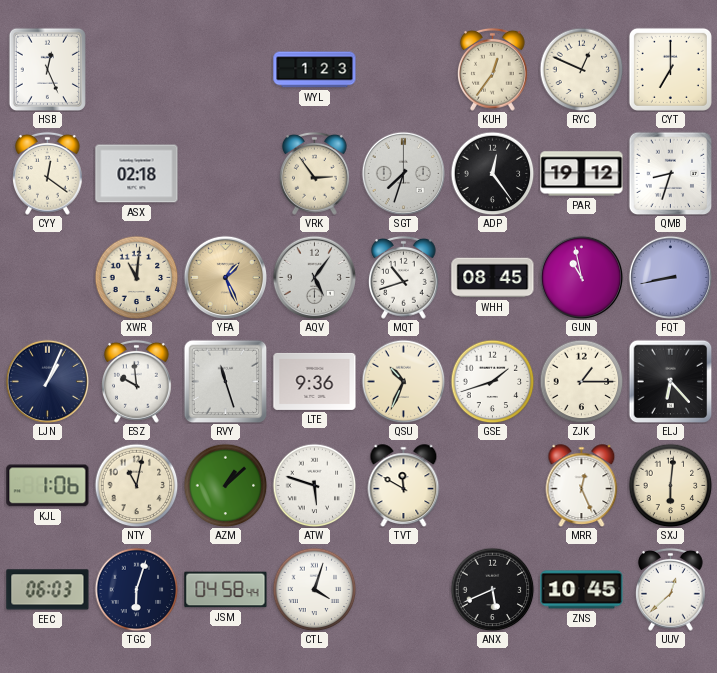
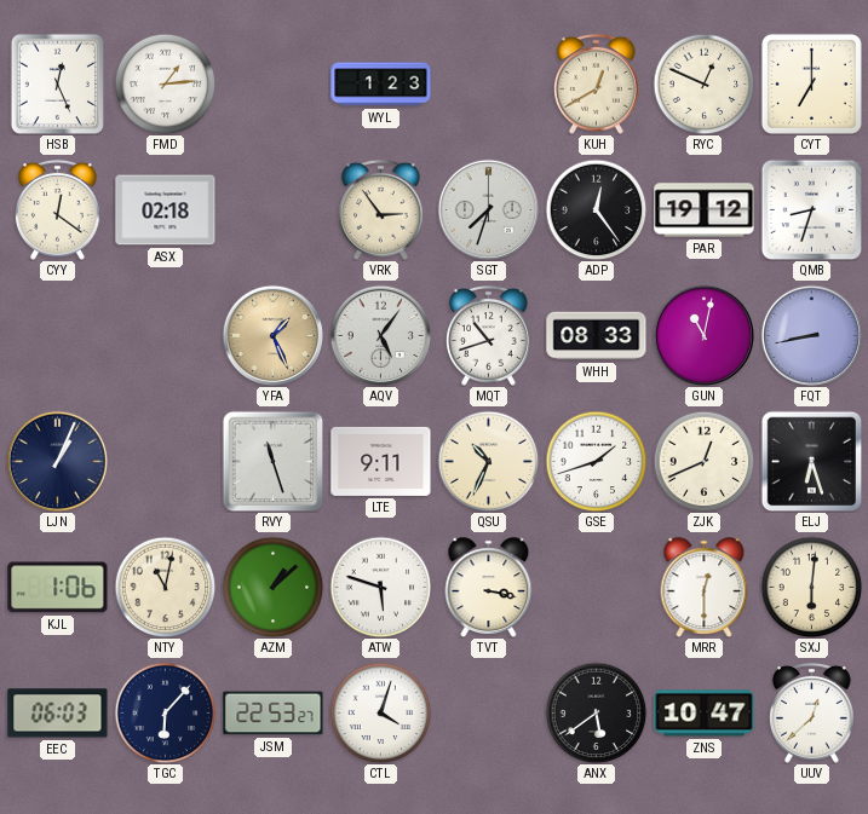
FMD: none -> 1:14 (165, 83)
KUH: 12:36 -> 12:40 (597, 83)
XWR: 11:01 -> none (136, 277)
WHH: 08:45 -> 08:33 (597, 336)
GUN: 10:58 -> 11:02 (703, 335)
ESZ: 9:59 -> none (137, 381)
LTE: 9:36 -> 9:11 (381, 461)
ZJK: 1:15 -> 12:41 (703, 461)
ELJ: 6:23 -> 6:27 (811, 461)
TVT: 11:50 -> 3:17 (489, 587)
MRR: 12:26 -> 12:30 (705, 587)
TGC: 6:03 -> 6:07 (165, 712)
JSM: 04:58 -> 22:53 (274, 714)
ANX: 5:41 -> 5:39 (596, 712)
ZNS: 10:45 -> 10:47 (705, 714)
